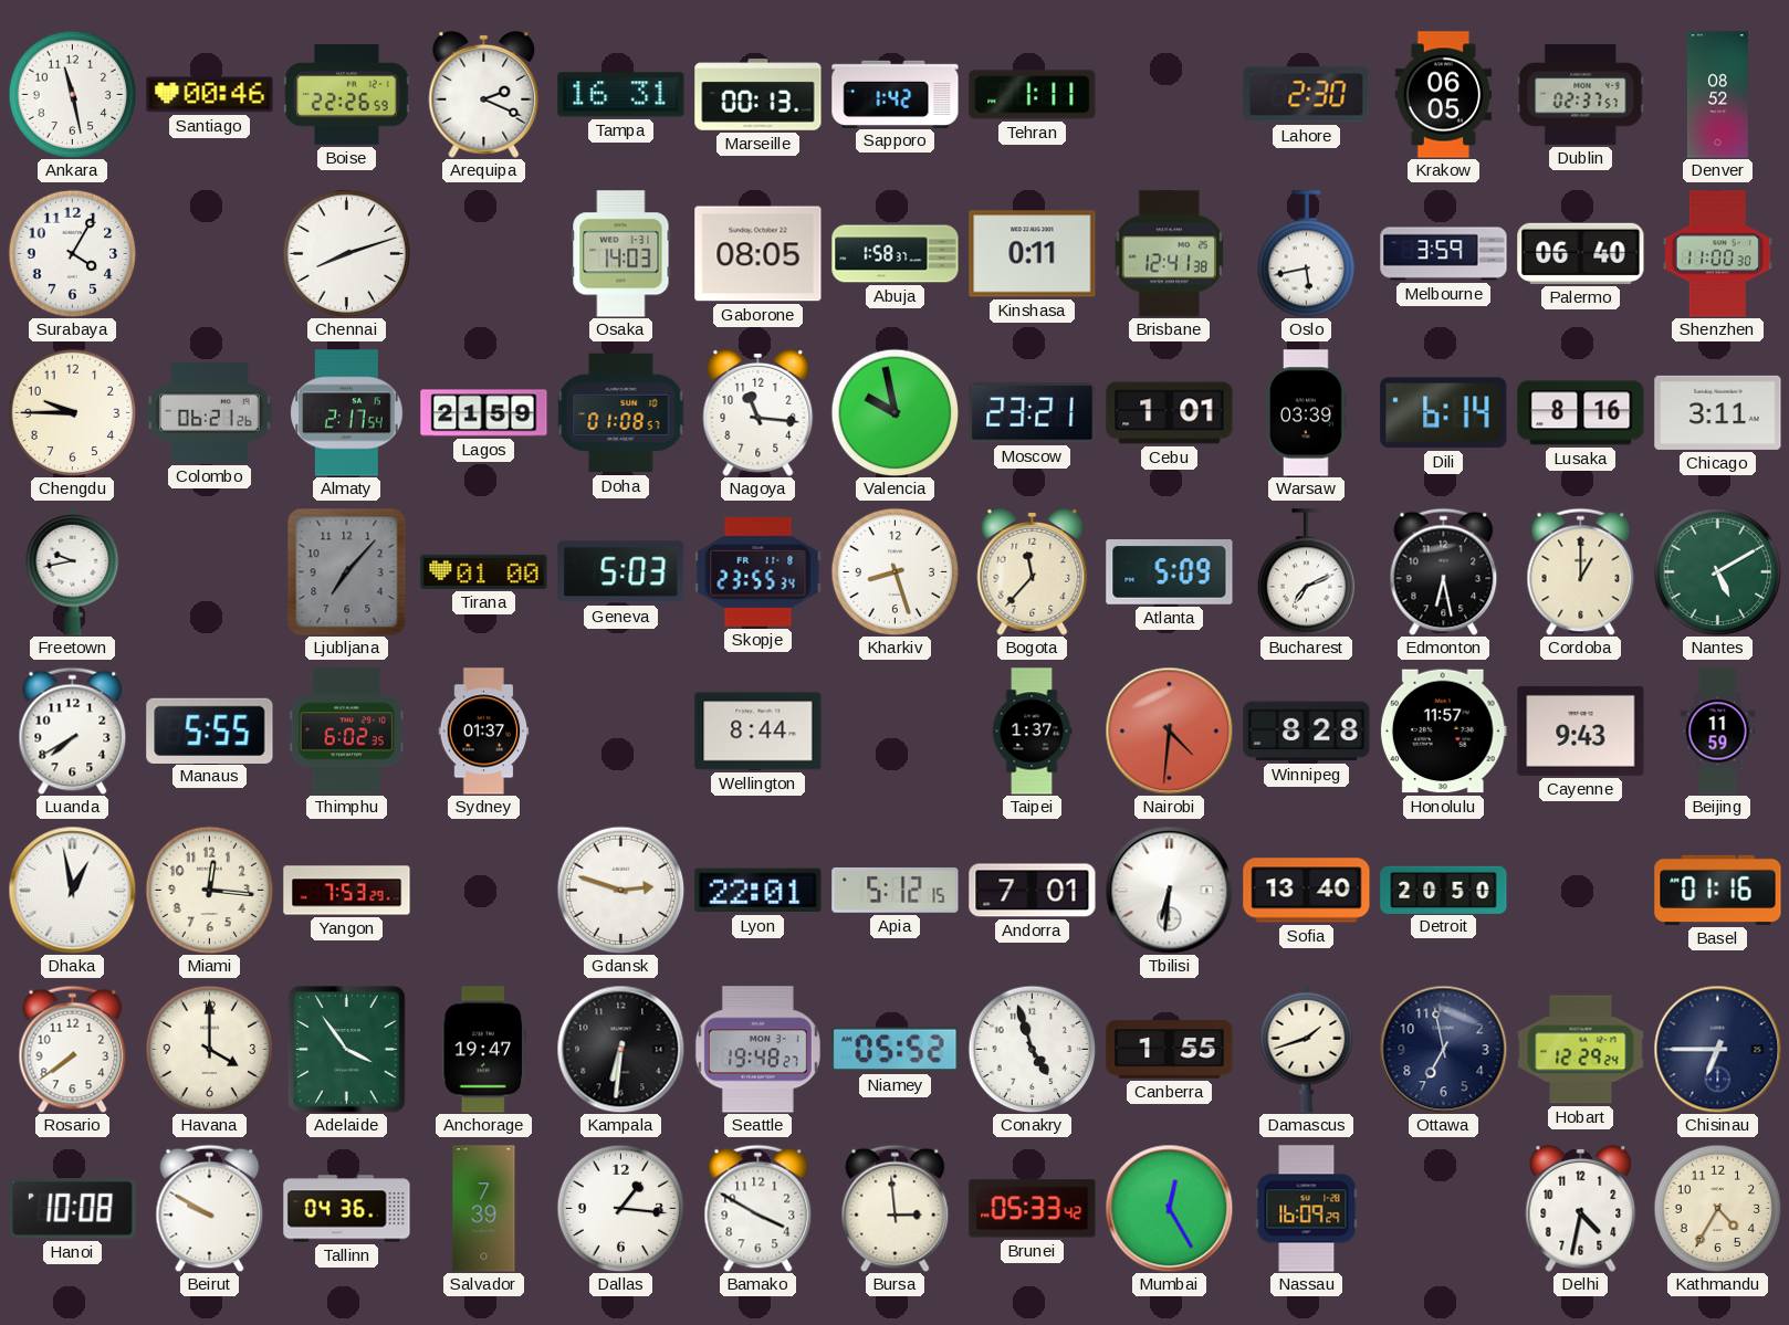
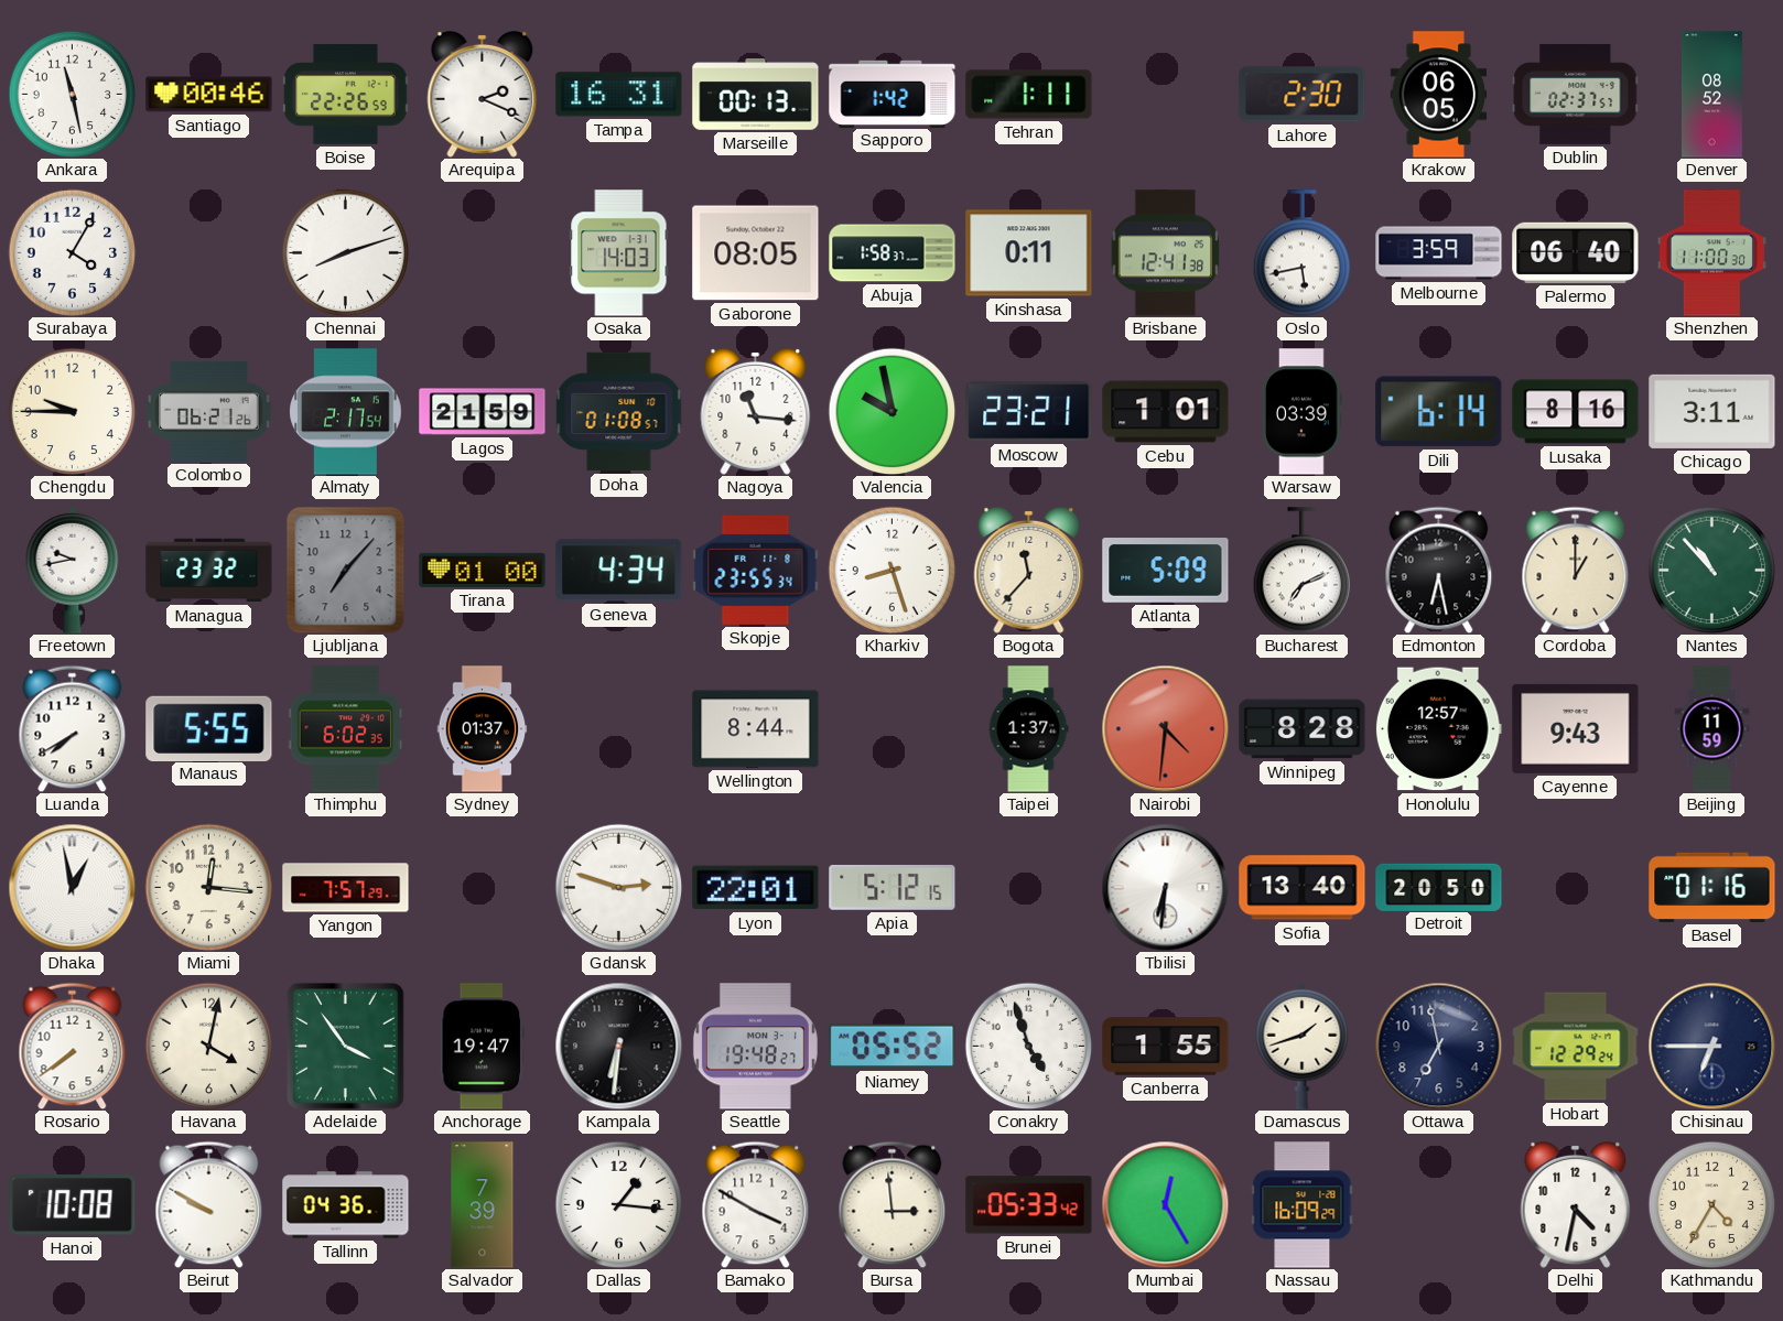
Managua: none -> 23:32 (209, 571)
Geneva: 5:03 -> 4:34 (619, 571)
Nantes: 5:10 -> 10:53 (1711, 570)
Honolulu: 11:57 -> 12:57 (1438, 729)
Yangon: 7:53 -> 7:57 (346, 888)
Andorra: 7:01 -> none (1033, 891)
Havana: 4:00 -> 4:02 (208, 1046)
